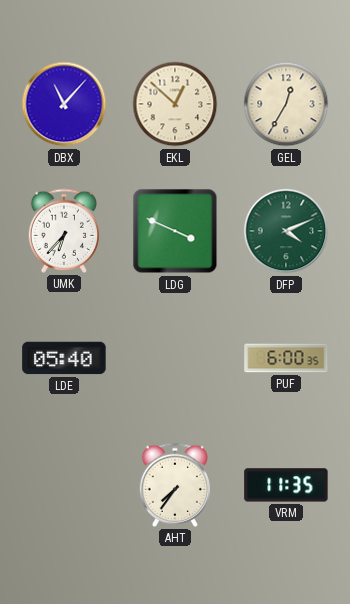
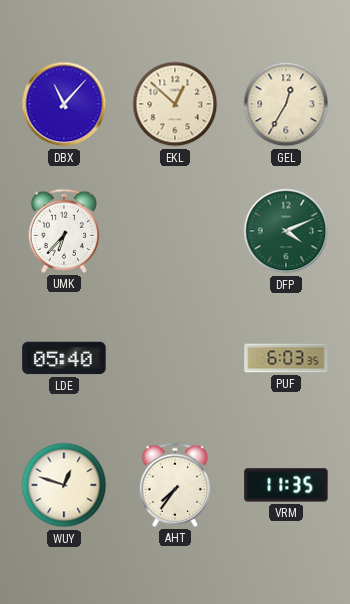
LDG: 3:49 -> none (175, 231)
PUF: 6:00 -> 6:03 (286, 358)
WUY: none -> 12:48 (64, 485)
